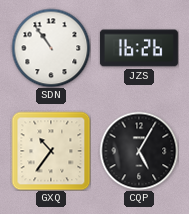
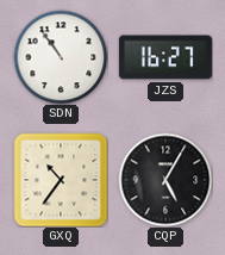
JZS: 16:26 -> 16:27 (165, 57)
